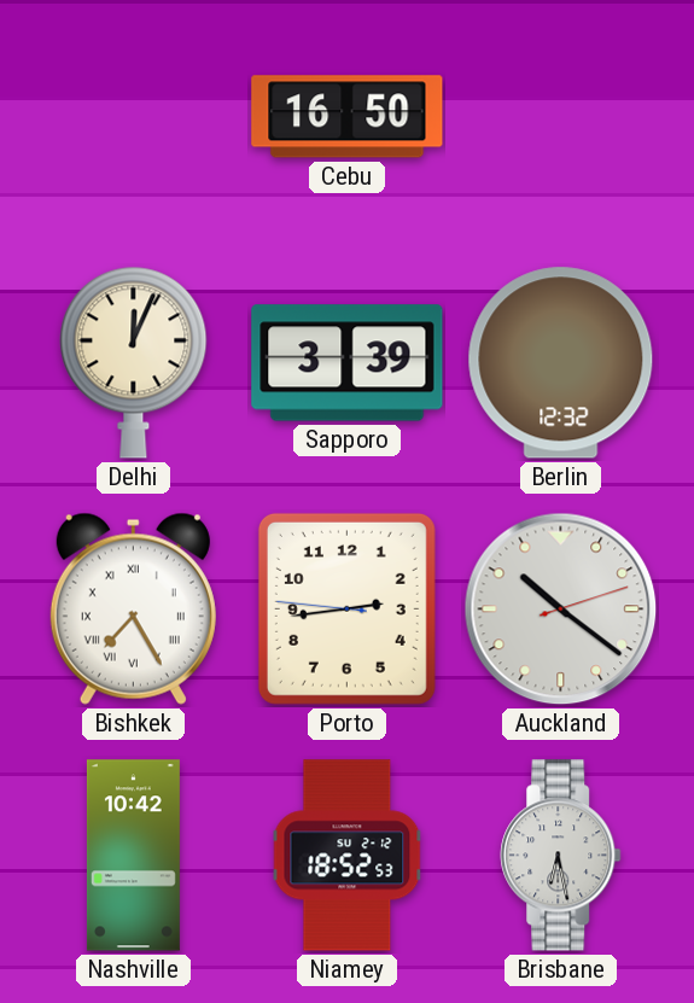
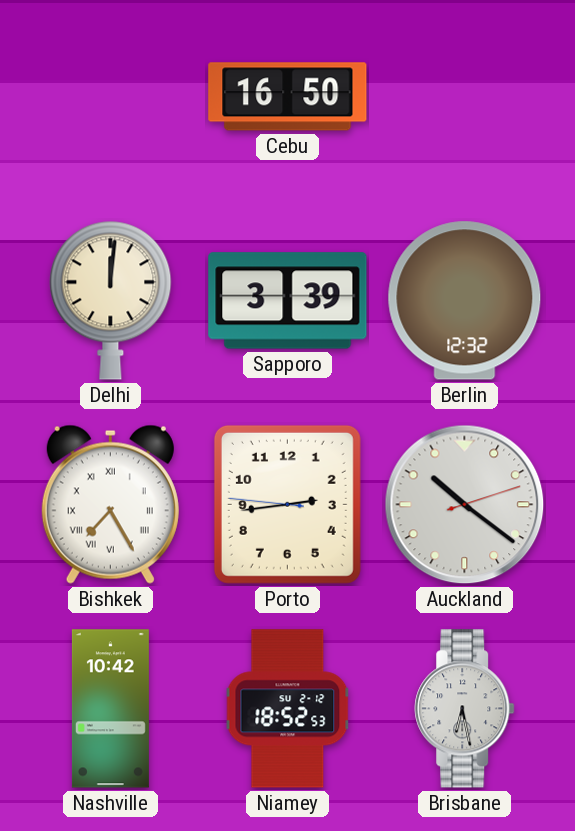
Delhi: 12:04 -> 12:01 (111, 300)
